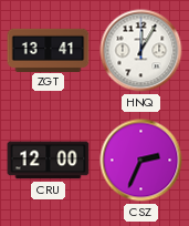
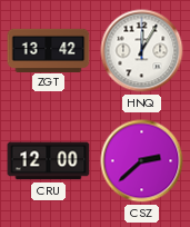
ZGT: 13:41 -> 13:42 (49, 50)
CSZ: 2:34 -> 2:38 (142, 161)
